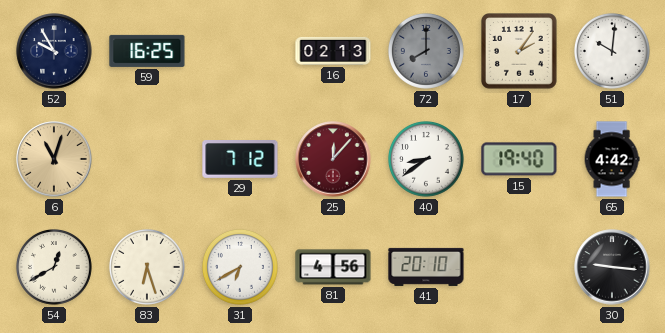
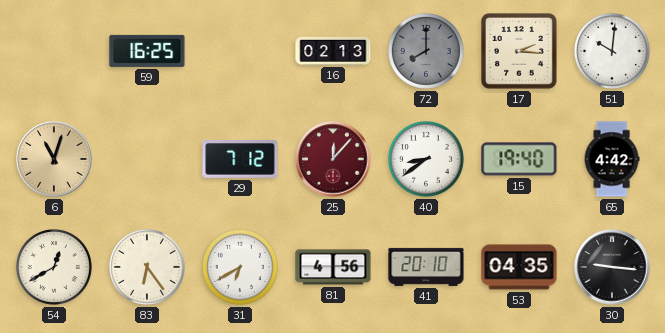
52: 9:55 -> none (54, 51)
17: 2:06 -> 2:16 (520, 52)
83: 6:27 -> 6:24 (147, 267)
53: none -> 04:35 (519, 267)
